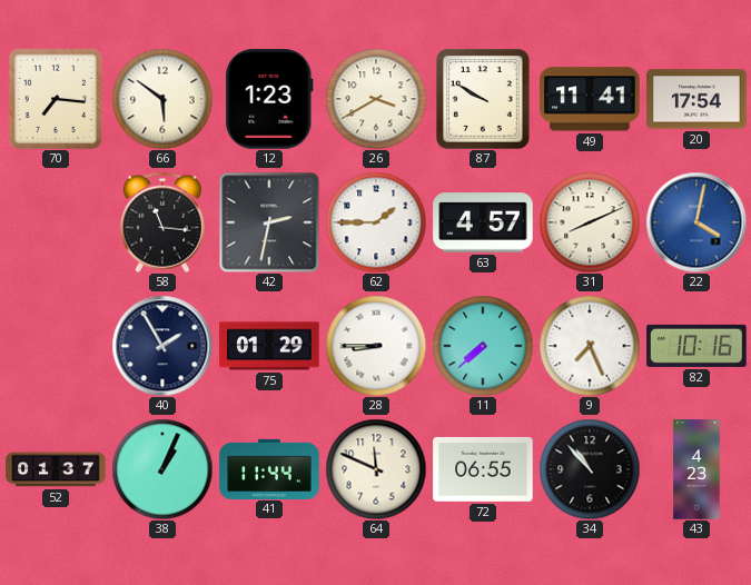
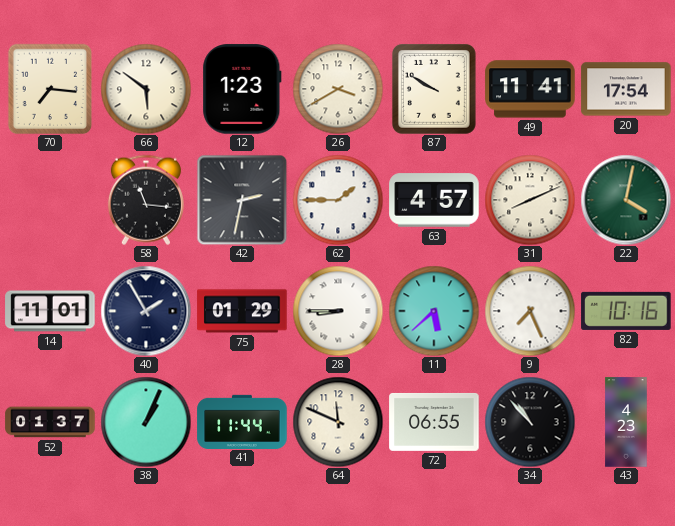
22 dial: blue -> green (626, 200)
14: none -> 11:01 (50, 311)
11: 7:38 -> 5:38 (434, 311)
